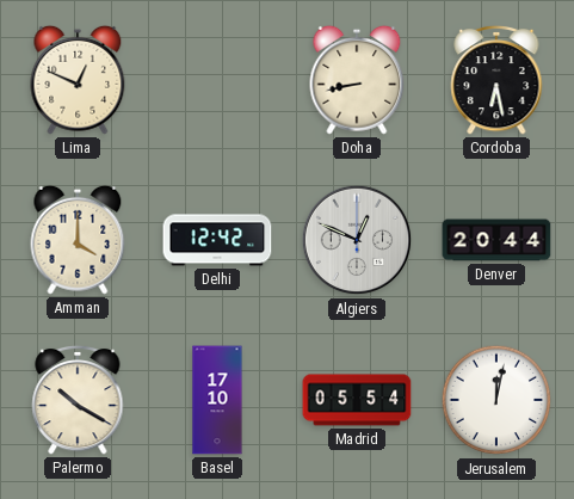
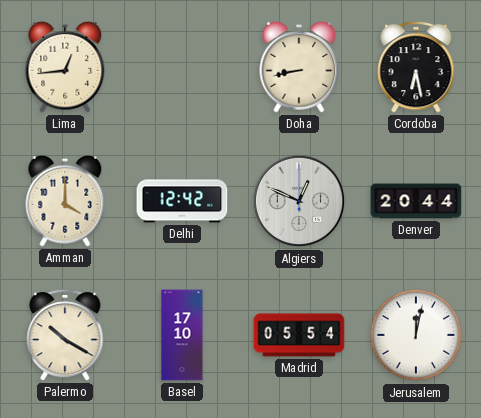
Lima: 12:49 -> 12:44 (65, 67)
